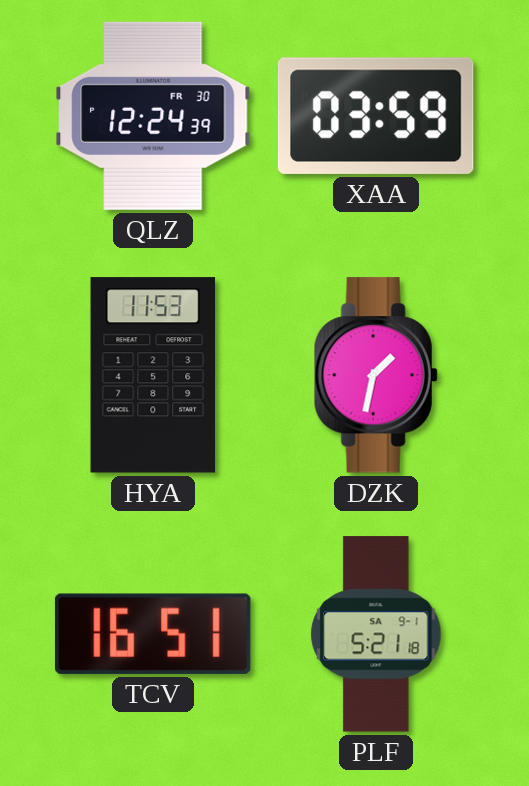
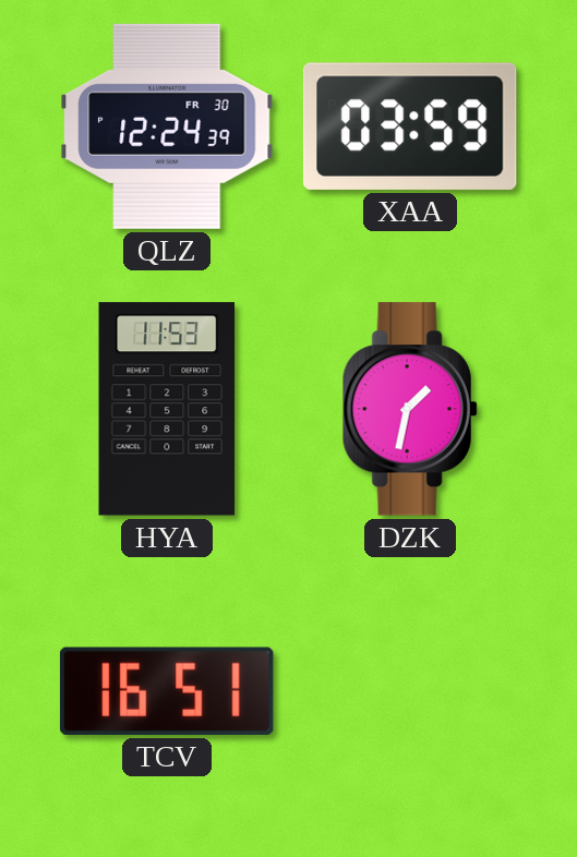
PLF: 5:21 -> none (376, 634)
